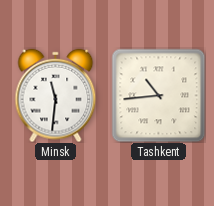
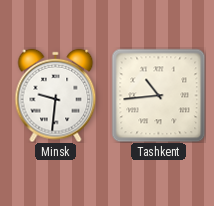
Minsk: 11:31 -> 9:31 (56, 95)
